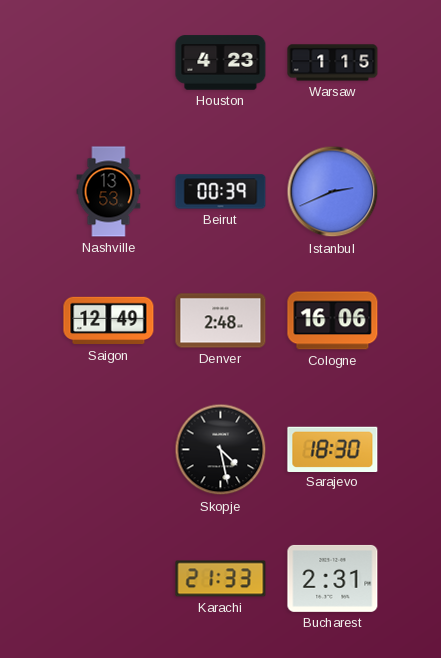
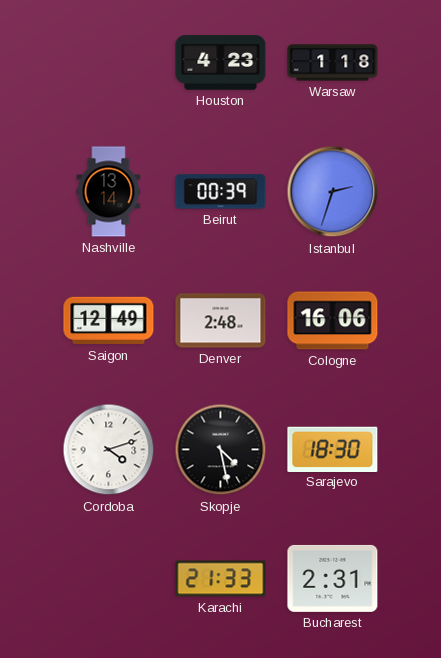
Warsaw: 1:15 -> 1:18 (333, 63)
Nashville: 13:53 -> 13:14 (109, 192)
Istanbul: 2:41 -> 2:33 (333, 192)
Cordoba: none -> 4:12 (109, 450)
